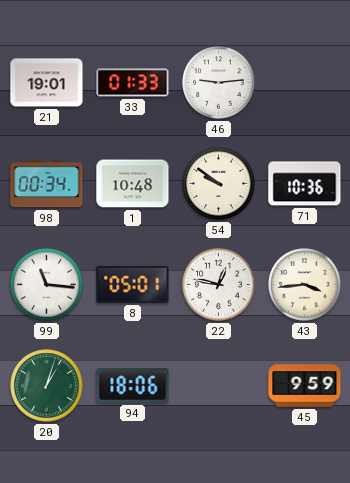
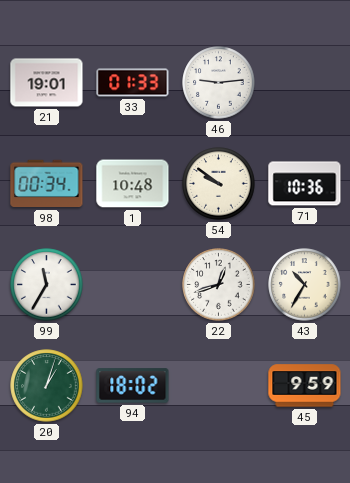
99: 11:16 -> 11:35 (47, 285)
8: 05:01 -> none (133, 284)
22: 12:47 -> 12:42 (219, 285)
43: 3:44 -> 10:35 (305, 285)
94: 18:06 -> 18:02 (133, 386)
